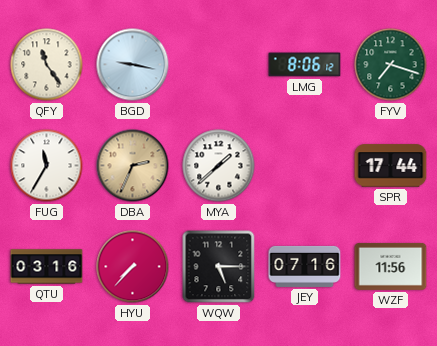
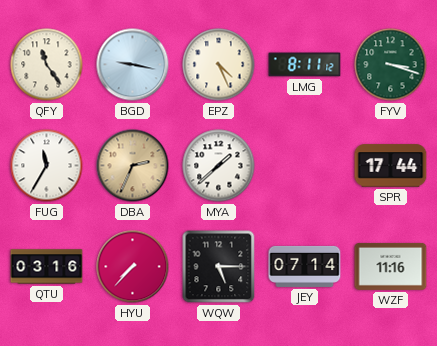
EPZ: none -> 4:26 (219, 65)
LMG: 8:06 -> 8:11 (305, 65)
FYV: 7:18 -> 3:18 (391, 65)
JEY: 07:16 -> 07:14 (305, 266)
WZF: 11:56 -> 11:16 (391, 266)
